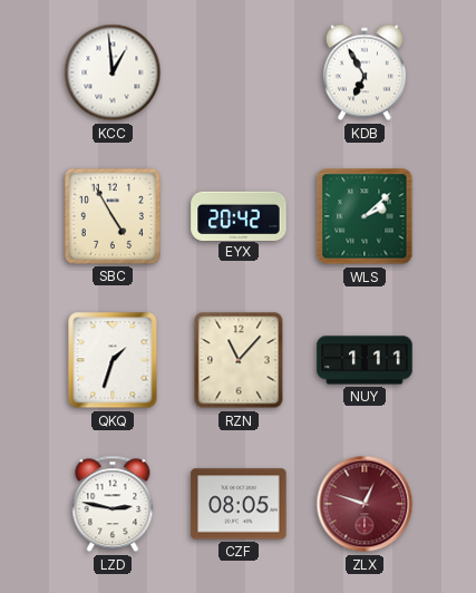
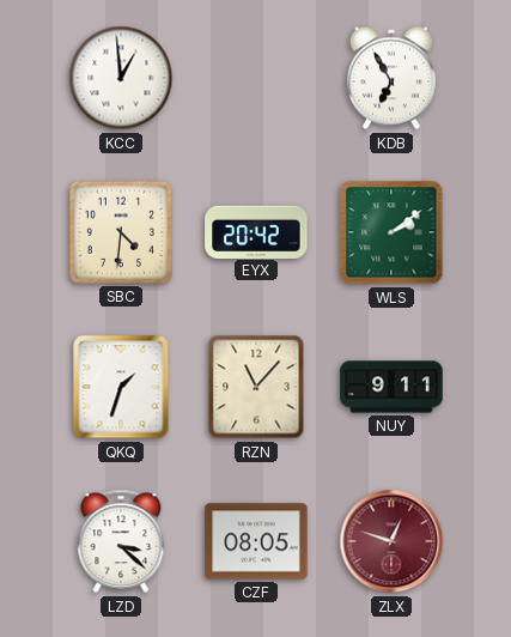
SBC: 4:55 -> 4:31 (121, 232)
WLS: 2:08 -> 2:09 (391, 232)
NUY: 1:11 -> 9:11 (391, 387)
LZD: 2:47 -> 3:22 (121, 541)
